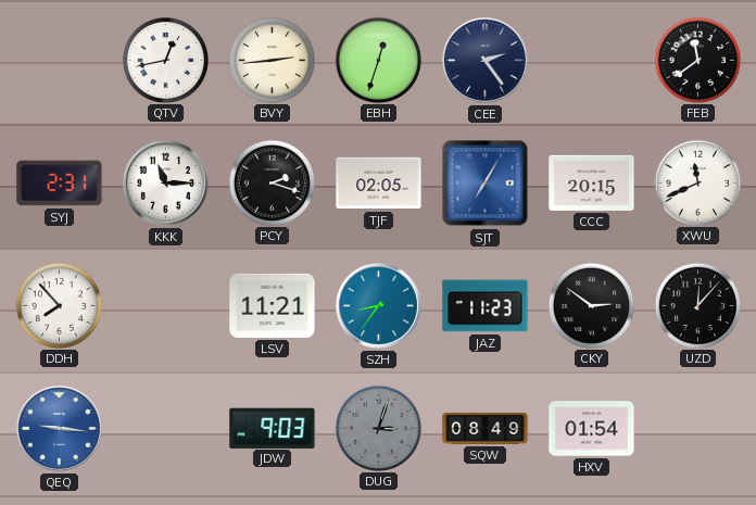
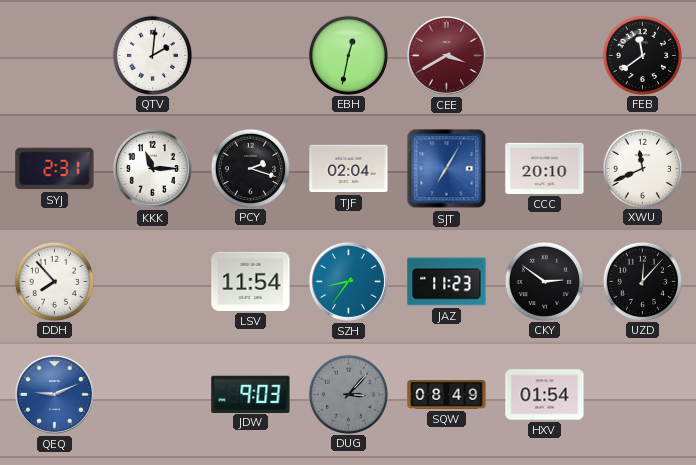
QTV: 12:43 -> 2:01 (152, 55)
BVY: 2:44 -> none (272, 60)
EBH: 12:33 -> 12:32 (348, 55)
CEE: 2:24 -> 3:40 (446, 55)
CEE dial: navy -> burgundy (446, 55)
TJF: 02:05 -> 02:04 (349, 169)
CCC: 20:15 -> 20:10 (545, 168)
LSV: 11:21 -> 11:54 (251, 281)
QEQ: 9:16 -> 9:11 (54, 394)
DUG: 3:03 -> 3:07 (348, 394)
